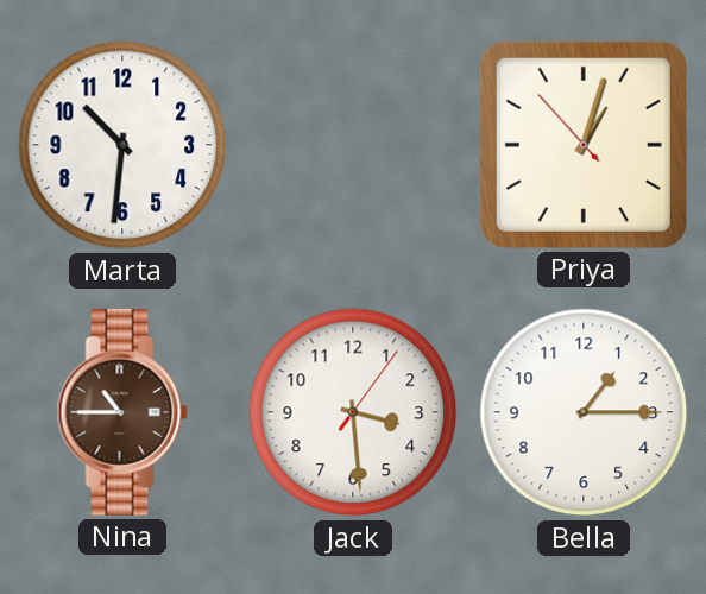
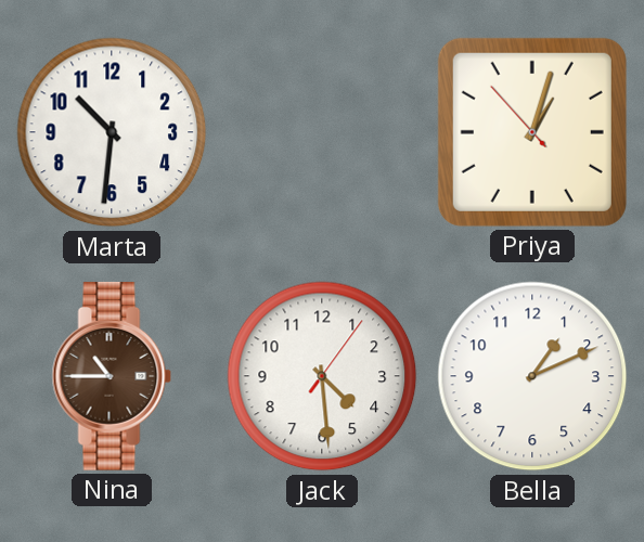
Jack: 3:29 -> 4:29 (322, 376)
Bella: 1:15 -> 1:11 (532, 376)
